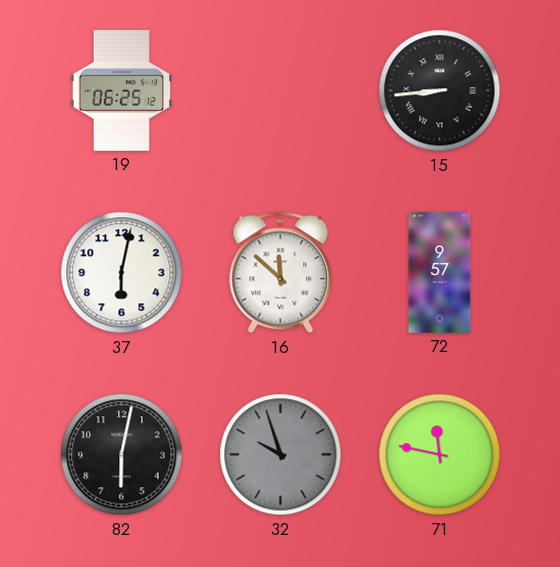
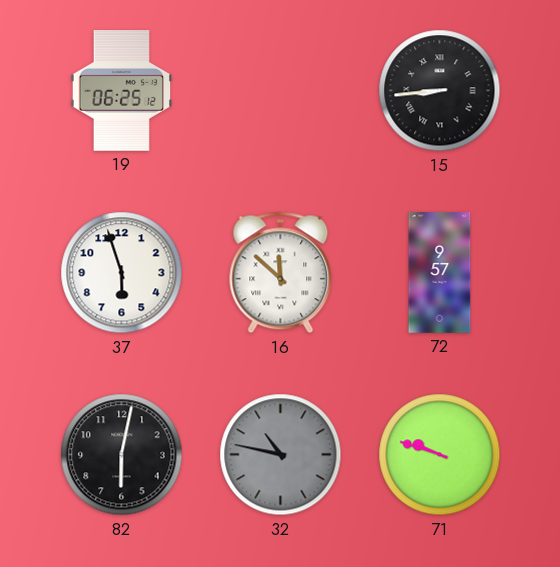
37: 6:02 -> 5:57 (122, 273)
32: 9:57 -> 10:47 (281, 455)
71: 11:47 -> 9:48 (440, 455)
